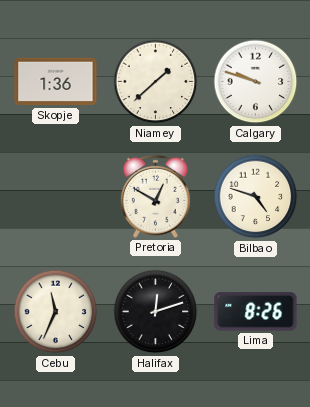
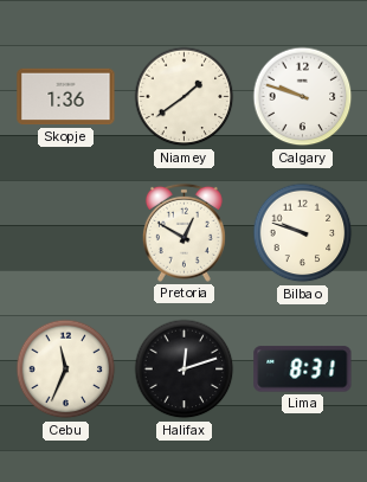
Niamey: 1:38 -> 1:39 (185, 97)
Bilbao: 4:48 -> 9:48 (303, 233)
Lima: 8:26 -> 8:31 (303, 369)
